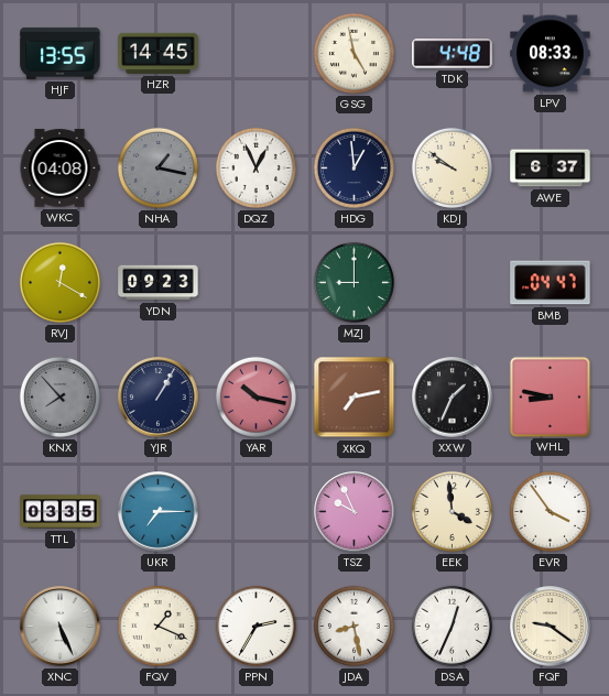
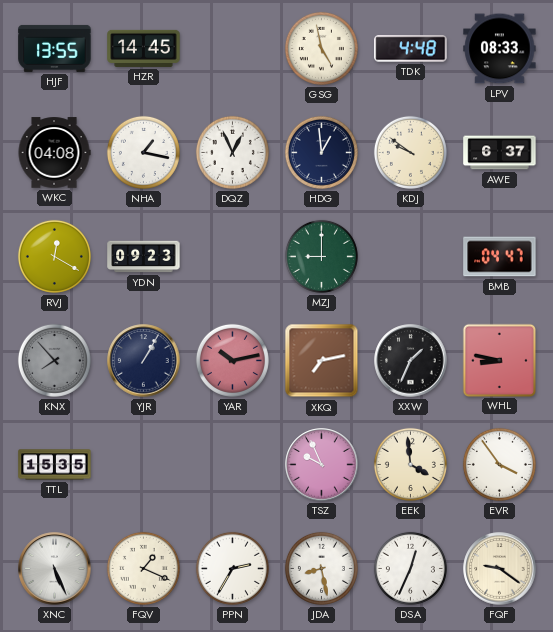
NHA dial: grey -> white (143, 152)
YAR: 10:17 -> 10:13 (232, 360)
TTL: 03:35 -> 15:35 (55, 465)
UKR: 7:15 -> none (159, 512)
